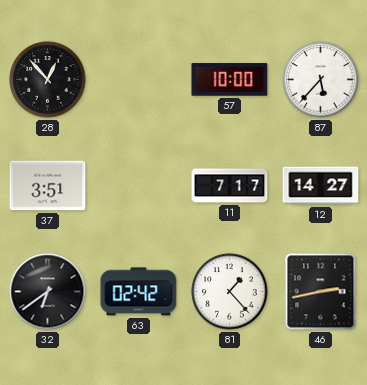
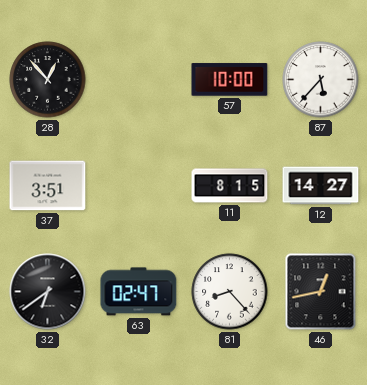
11: 7:17 -> 8:15 (230, 186)
63: 02:42 -> 02:47 (139, 292)
81: 1:23 -> 8:23 (230, 292)
46: 2:43 -> 12:43 (321, 292)
